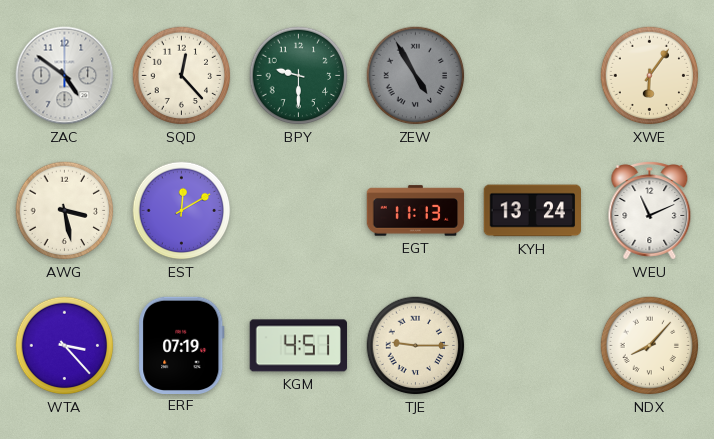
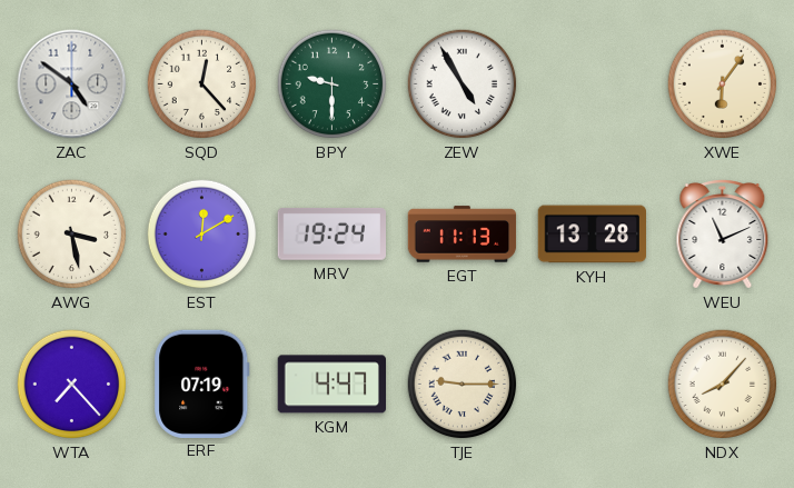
ZEW dial: grey -> white (463, 84)
MRV: none -> 19:24 (331, 233)
KYH: 13:24 -> 13:28 (592, 235)
WTA: 3:23 -> 7:23 (72, 385)
KGM: 4:51 -> 4:47 (331, 385)
